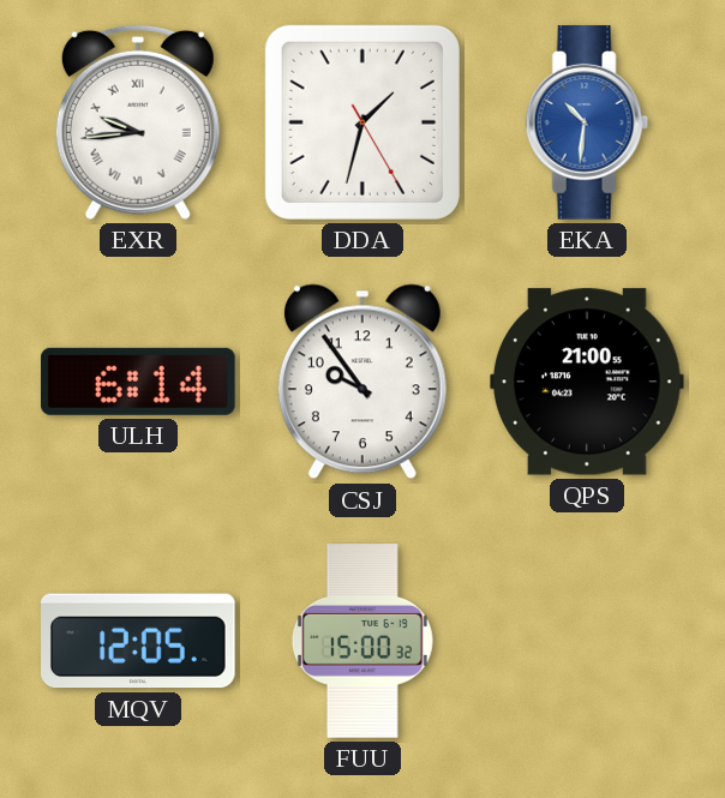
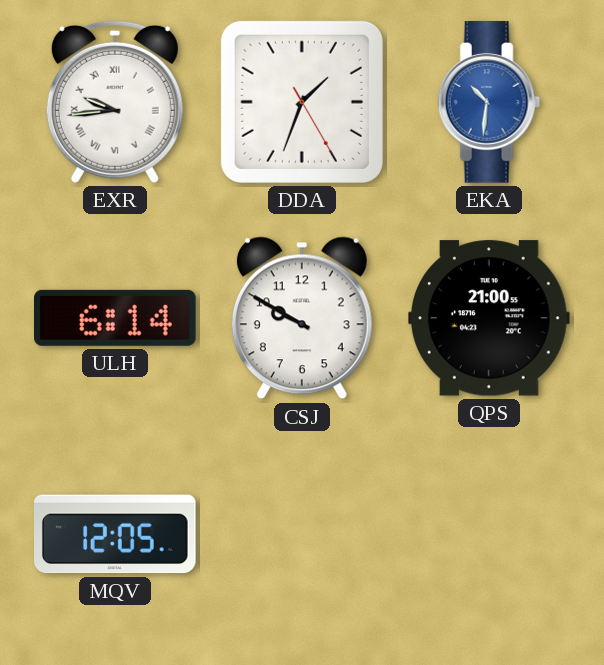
DDA: 1:32 -> 1:33 (302, 102)
CSJ: 9:54 -> 9:50 (302, 318)
FUU: 15:00 -> none (362, 641)
